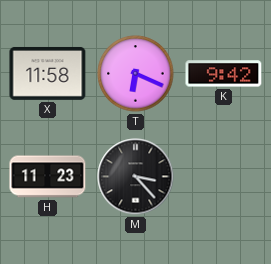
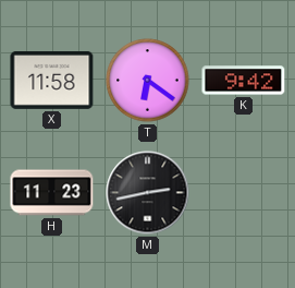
T: 6:19 -> 6:21 (148, 81)
M: 3:23 -> 2:43 (148, 193)
